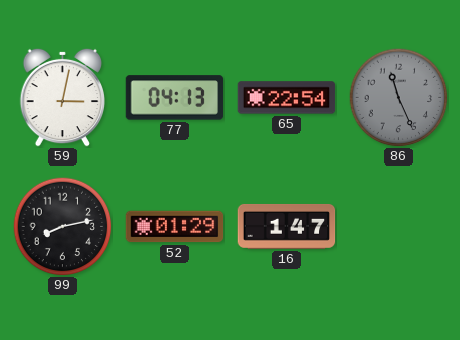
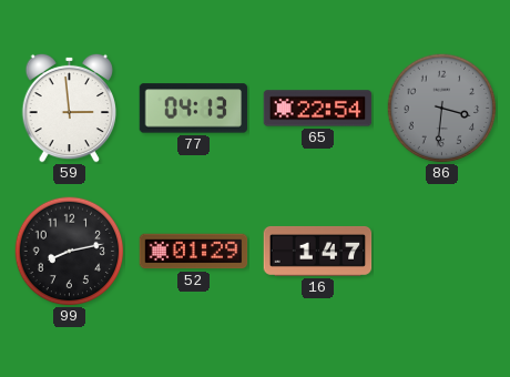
59: 3:02 -> 2:59 (69, 108)
86: 11:26 -> 3:31 (442, 109)
